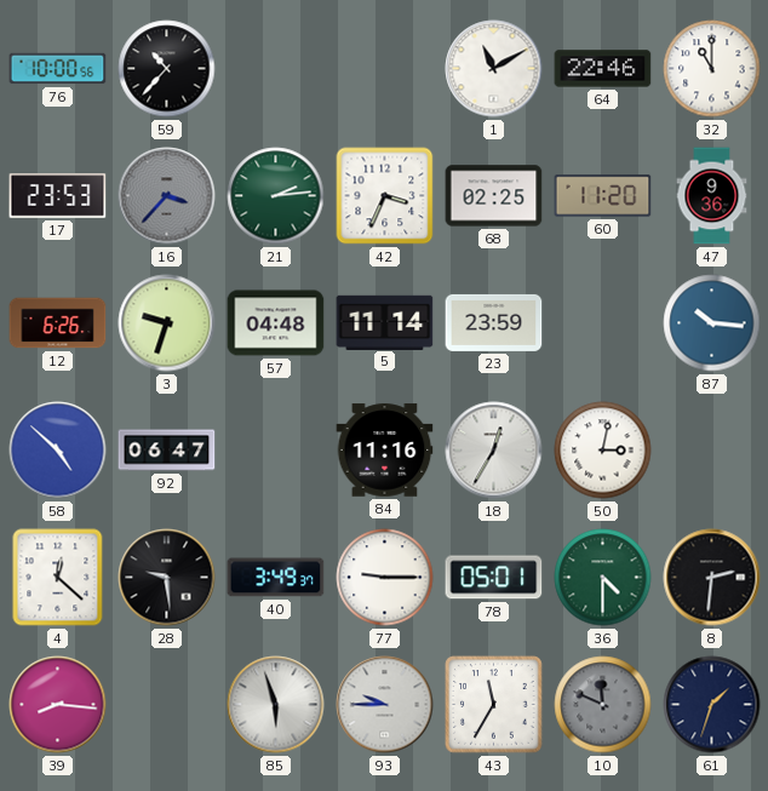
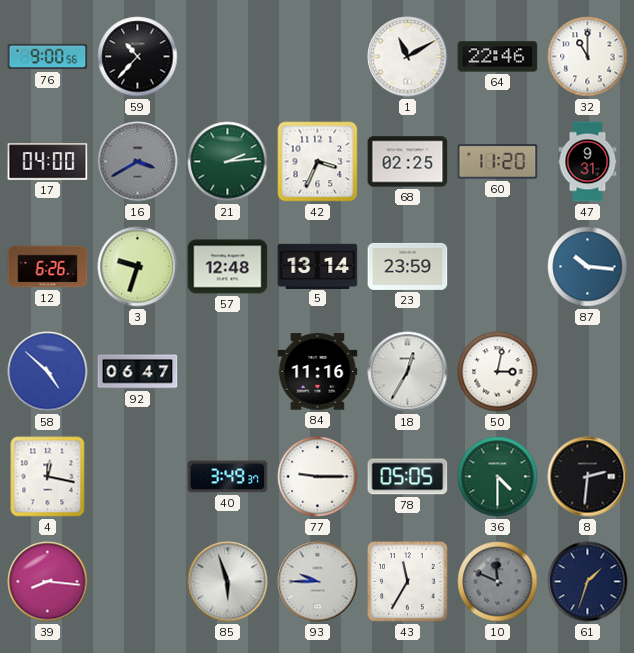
76: 10:00 -> 9:00 (48, 57)
17: 23:53 -> 04:00 (48, 162)
16: 3:37 -> 3:40 (138, 162)
47: 9:36 -> 9:31 (588, 162)
57: 04:48 -> 12:48 (228, 267)
5: 11:14 -> 13:14 (318, 266)
4: 12:22 -> 12:17 (48, 477)
28: 9:29 -> none (167, 578)
78: 05:01 -> 05:05 (408, 477)
